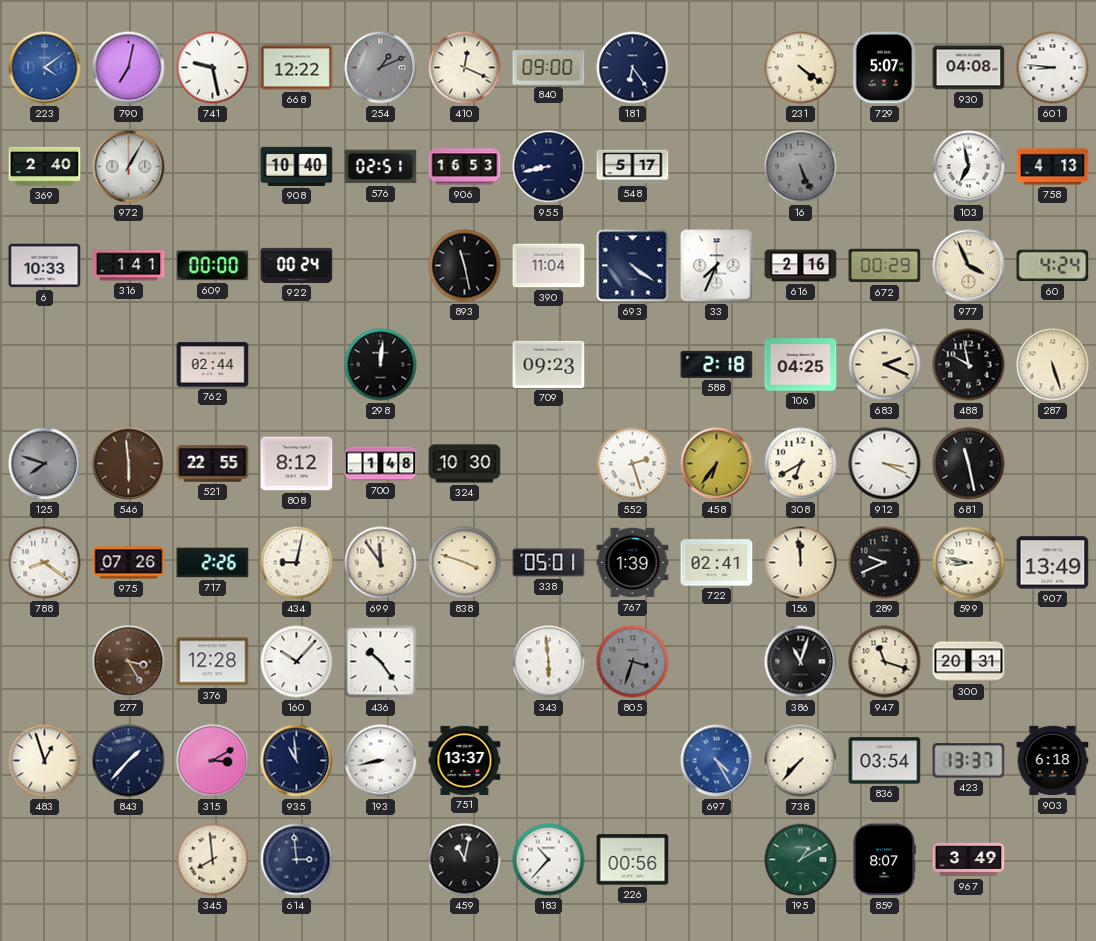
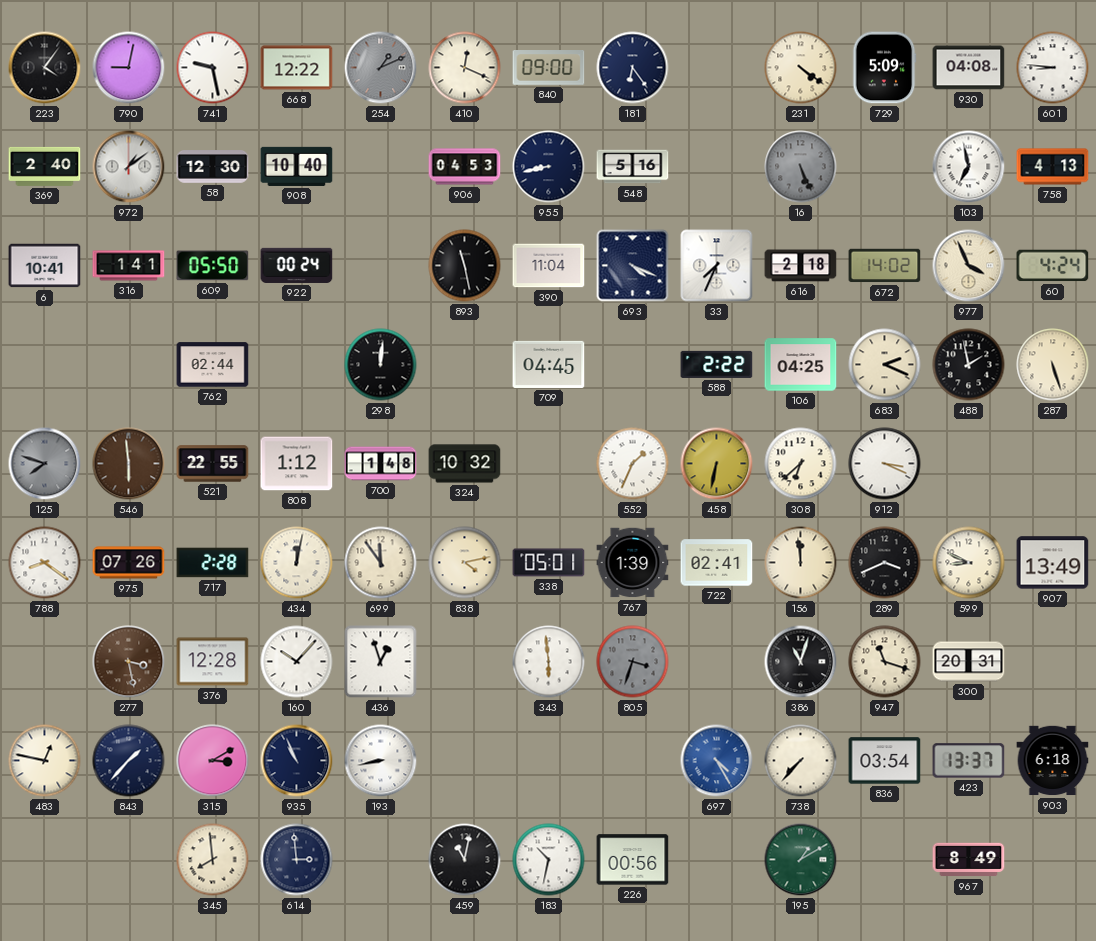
223: 4:09 -> 4:06 (45, 68)
223 dial: blue -> black (45, 68)
790: 7:02 -> 9:02 (129, 68)
729: 5:07 -> 5:09 (884, 68)
972: 1:05 -> 1:09 (129, 167)
58: none -> 12:30 (213, 167)
576: 02:51 -> none (381, 167)
906: 16:53 -> 04:53 (465, 167)
548: 5:17 -> 5:16 (633, 167)
6: 10:33 -> 10:41 (45, 266)
609: 00:00 -> 05:50 (213, 266)
693: 4:21 -> 4:19 (633, 266)
616: 2:16 -> 2:18 (801, 266)
672: 00:29 -> 14:02 (885, 266)
709: 09:23 -> 04:45 (549, 364)
588: 2:18 -> 2:22 (717, 364)
488: 9:58 -> 1:58 (969, 365)
808: 8:12 -> 1:12 (297, 464)
324: 10:30 -> 10:32 (465, 464)
552: 2:27 -> 1:34 (633, 464)
458: 6:36 -> 6:32 (717, 464)
308: 6:40 -> 6:38 (801, 464)
681: 11:28 -> none (969, 464)
717: 2:26 -> 2:28 (213, 563)
434: 9:02 -> 12:02 (297, 563)
838: 3:48 -> 4:13 (465, 563)
289: 9:41 -> 3:41 (885, 563)
599: 8:47 -> 8:49 (969, 563)
277: 3:25 -> 3:28 (129, 662)
436: 10:24 -> 12:57 (381, 662)
483: 12:57 -> 12:47 (45, 761)
935: 10:59 -> 10:56 (297, 761)
751: 13:37 -> none (465, 760)
183: 10:37 -> 10:32 (549, 860)
859: 8:07 -> none (884, 860)
967: 3:49 -> 8:49 (969, 860)
